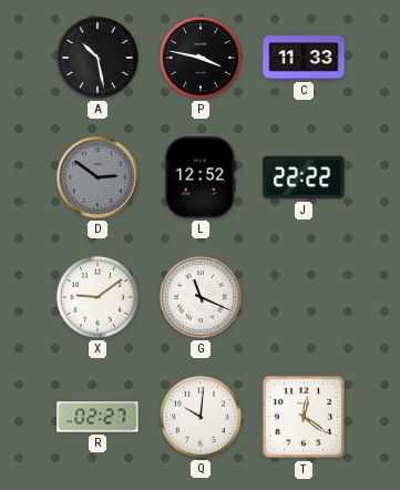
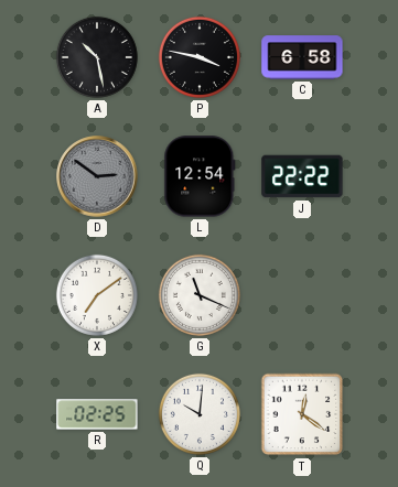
C: 11:33 -> 6:58 (302, 57)
L: 12:52 -> 12:54 (200, 176)
X: 9:09 -> 7:09 (97, 295)
R: 02:27 -> 02:25 (97, 414)
